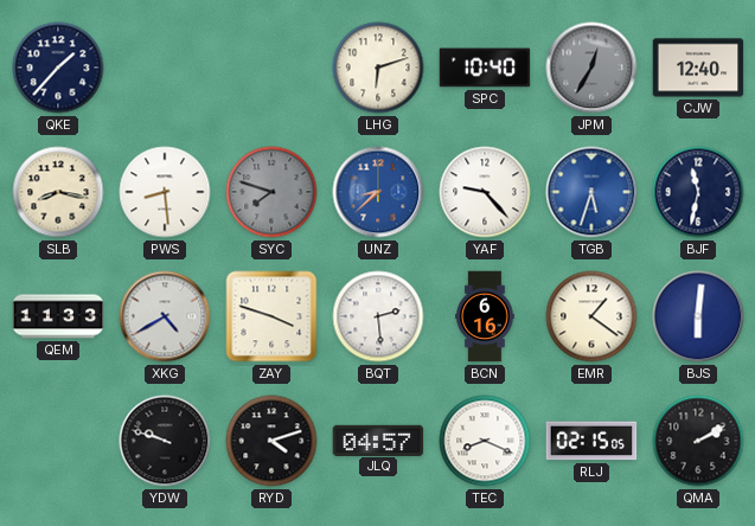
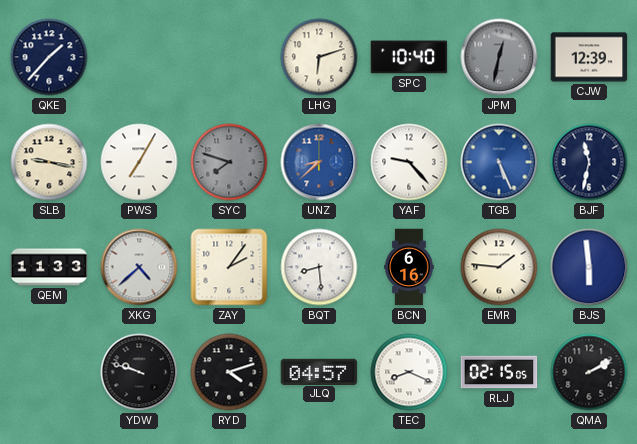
JPM: 12:35 -> 12:32 (499, 57)
CJW: 12:40 -> 12:39 (589, 57)
SLB: 8:17 -> 9:17 (49, 162)
PWS: 8:29 -> 7:05 (139, 162)
TGB: 5:33 -> 5:26 (499, 162)
XKG: 4:40 -> 4:38 (139, 267)
ZAY: 3:48 -> 2:06 (229, 267)
BQT: 2:29 -> 8:29 (319, 267)
EMR: 1:21 -> 1:46 (499, 267)
BJS: 6:01 -> 5:59 (589, 267)
